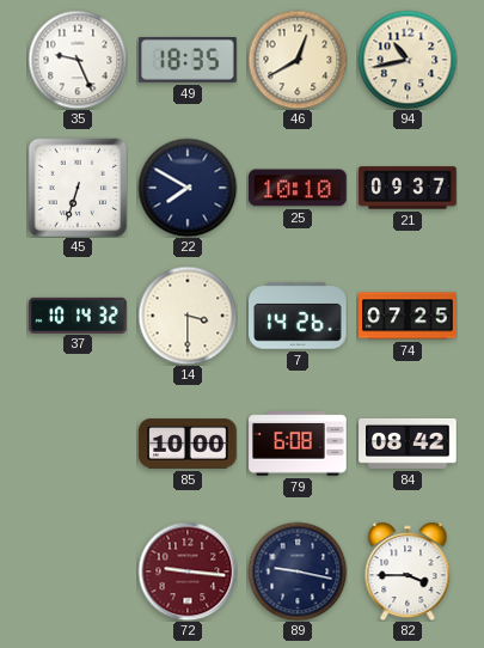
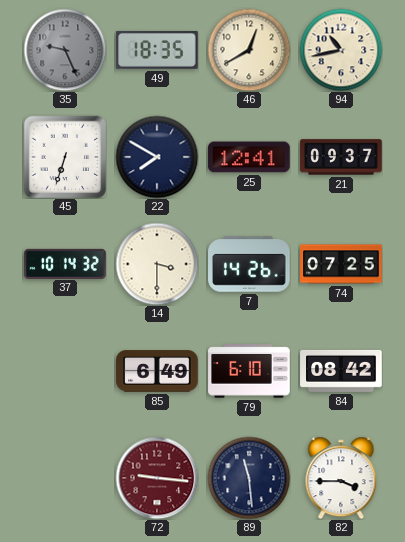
35 dial: white -> grey (65, 50)
25: 10:10 -> 12:41 (249, 157)
85: 10:00 -> 6:49 (157, 371)
79: 6:08 -> 6:10 (249, 371)
89: 9:17 -> 11:29 (249, 478)
